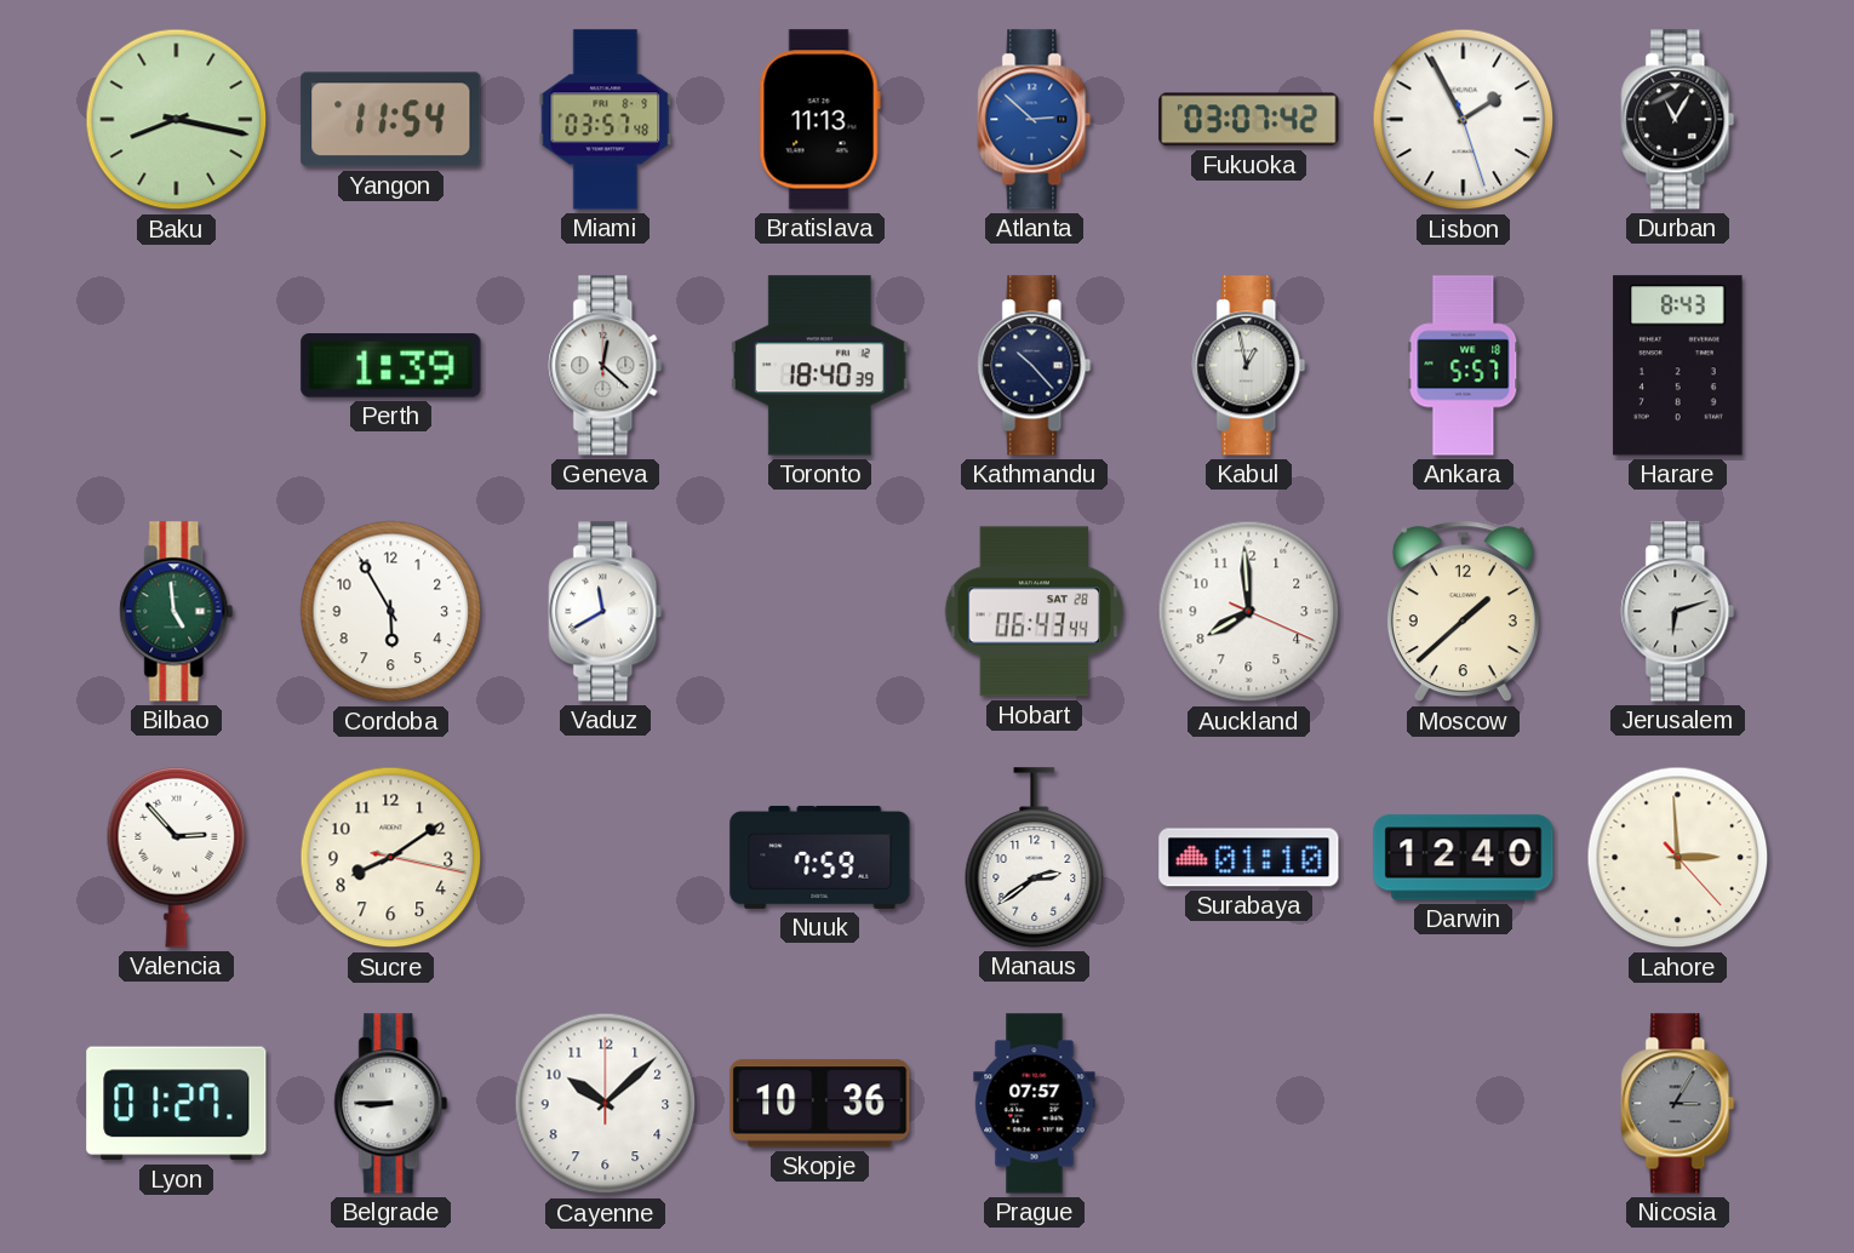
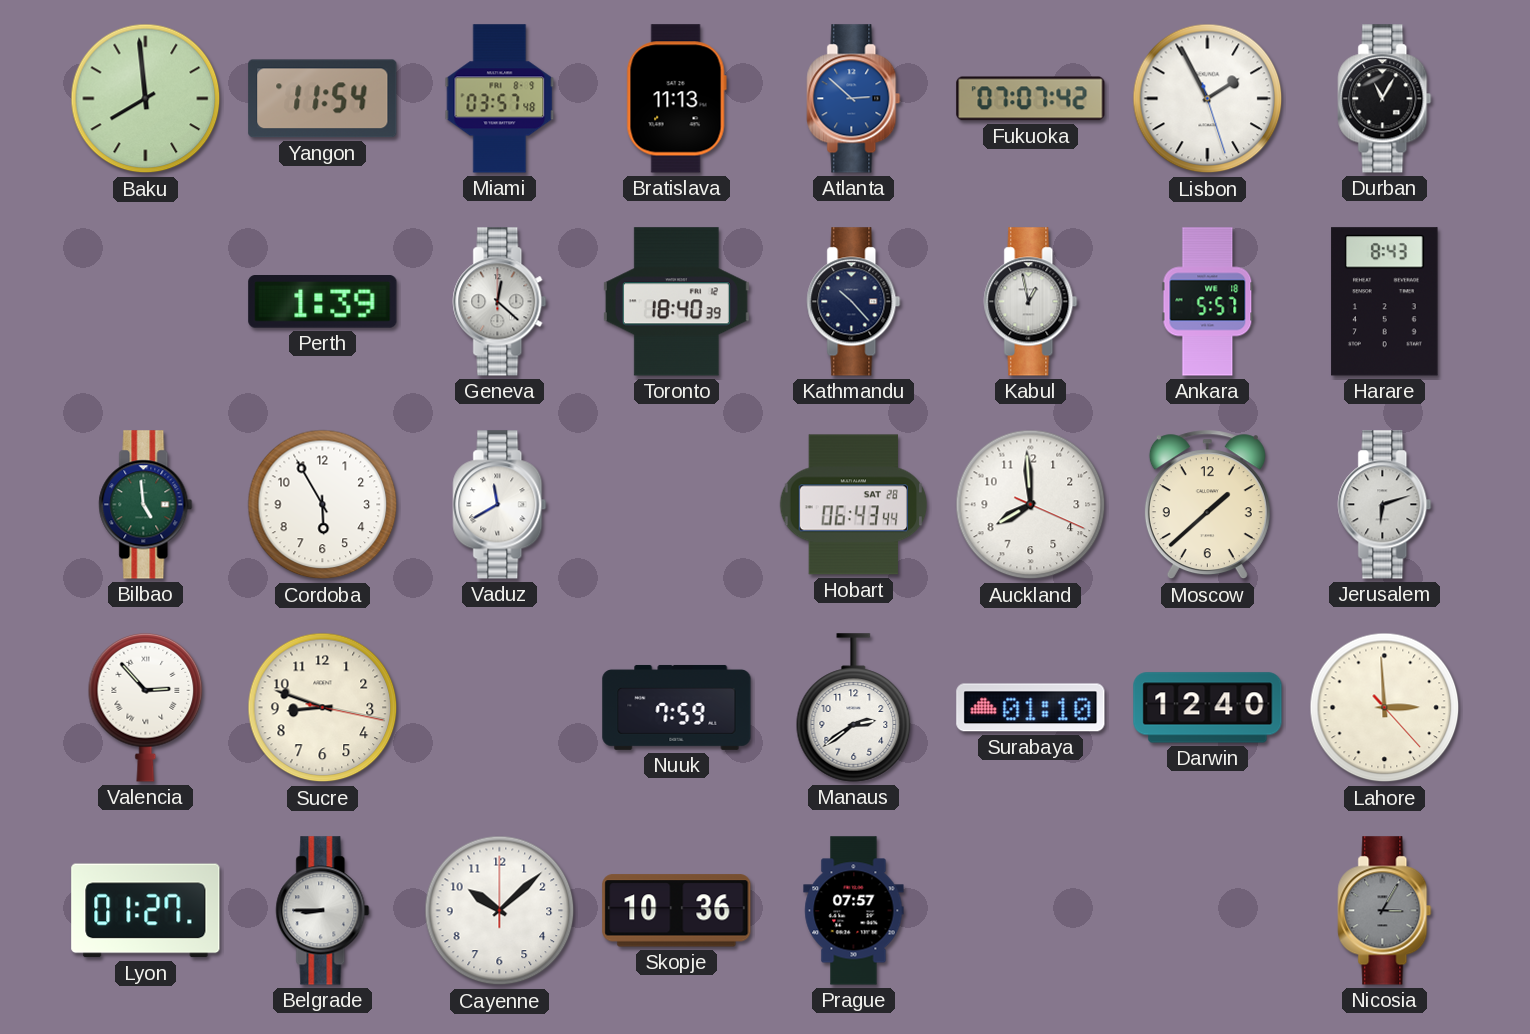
Baku: 8:17 -> 7:59 (146, 99)
Fukuoka: 03:07 -> 07:07 (1031, 99)
Sucre: 8:09 -> 8:48 (323, 708)
